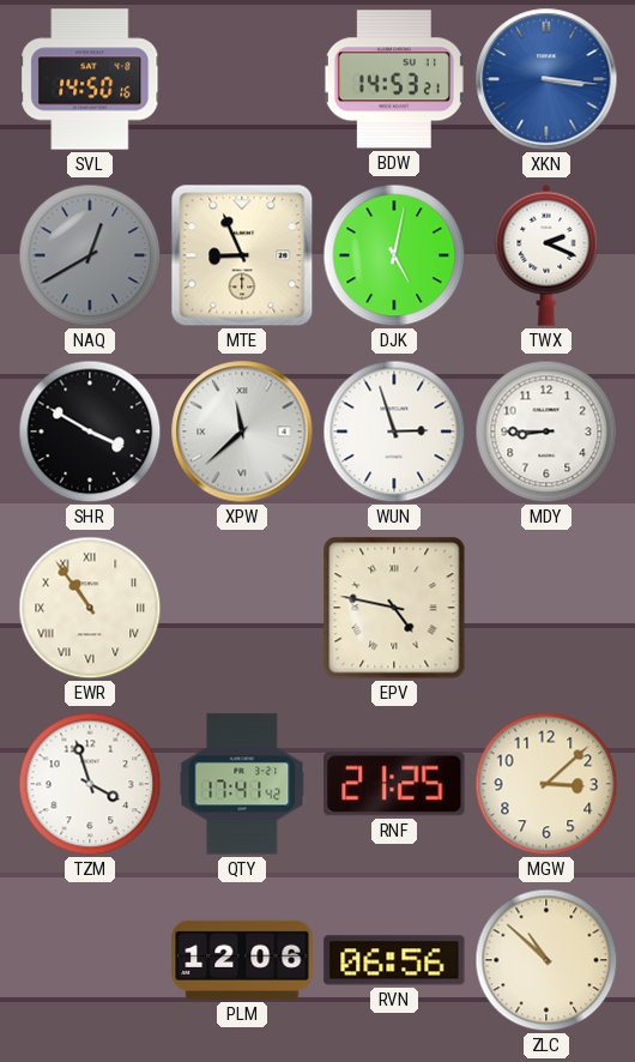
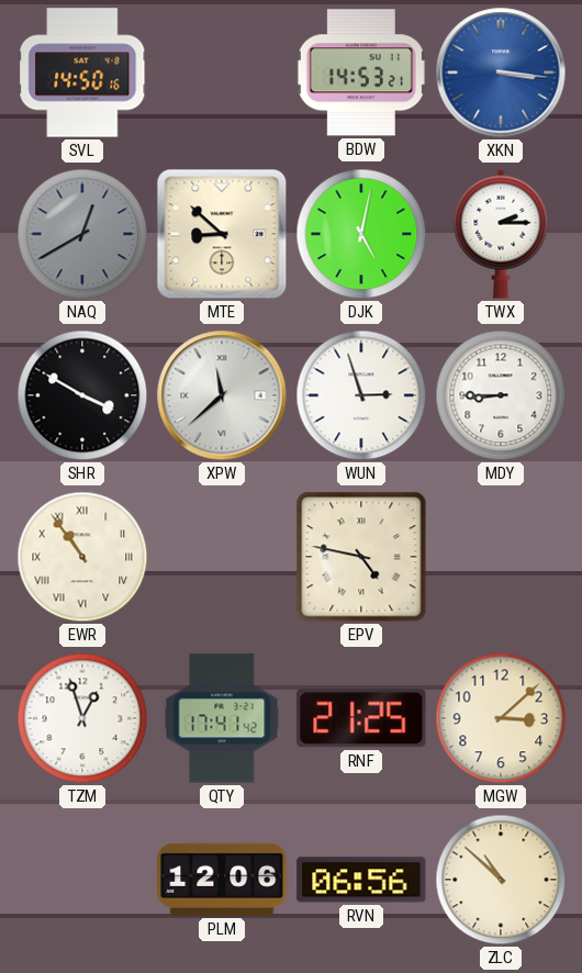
MTE: 8:56 -> 8:52 (222, 234)
TWX: 2:19 -> 2:15 (501, 234)
TZM: 3:57 -> 12:57 (82, 718)
